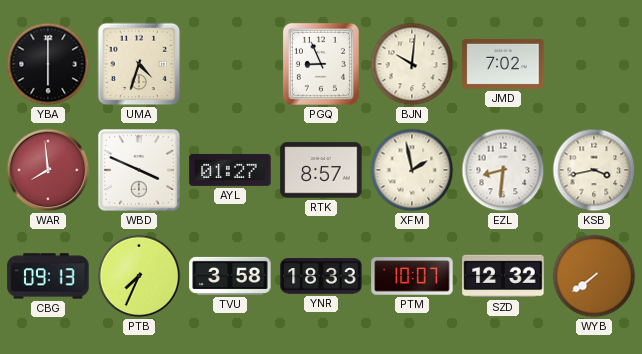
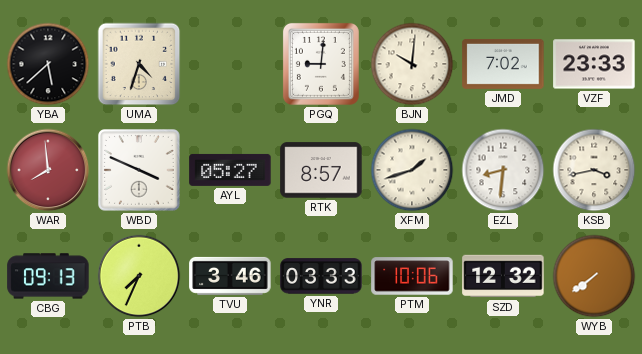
YBA: 6:00 -> 5:38 (48, 64)
PGQ: 8:56 -> 9:01 (321, 64)
VZF: none -> 23:33 (594, 64)
AYL: 01:27 -> 05:27 (230, 170)
XFM: 1:58 -> 1:42 (412, 170)
TVU: 3:58 -> 3:46 (230, 276)
YNR: 18:33 -> 03:33 (321, 276)
PTM: 10:07 -> 10:06 (412, 276)
